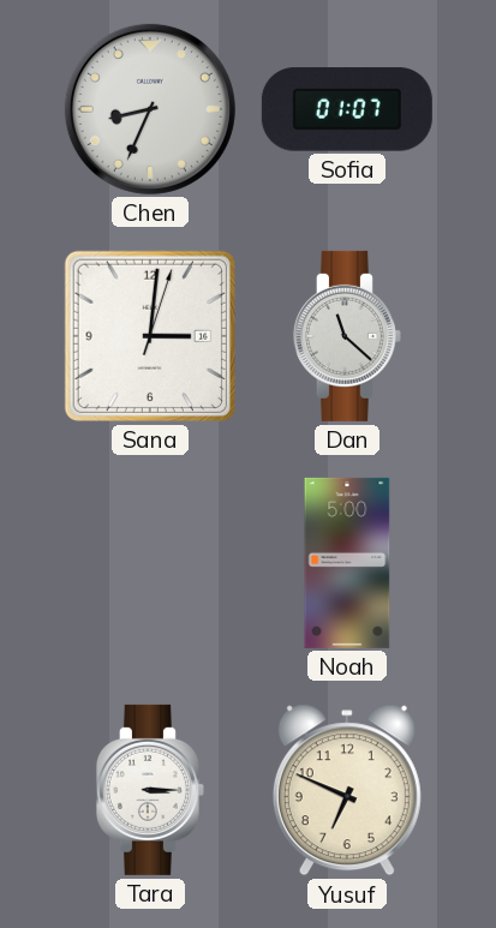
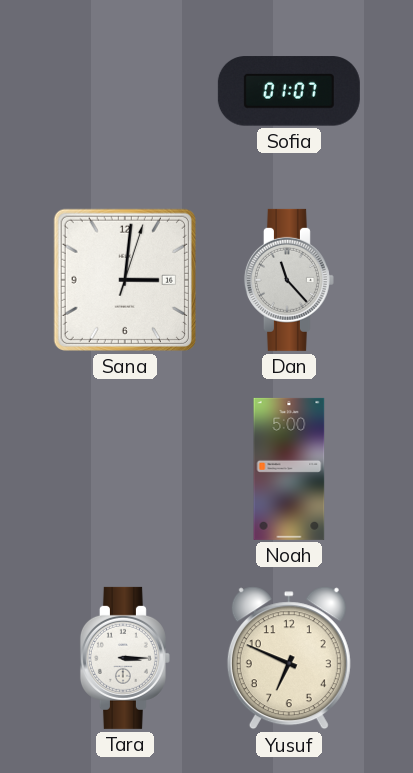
Chen: 8:34 -> none (150, 109)
Dan: 11:22 -> 11:23 (289, 280)
